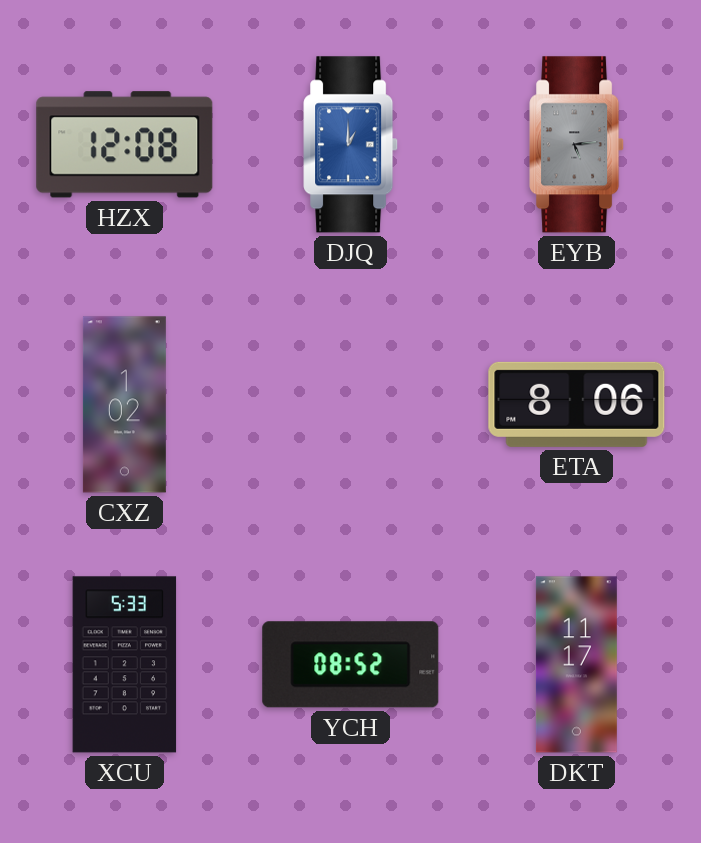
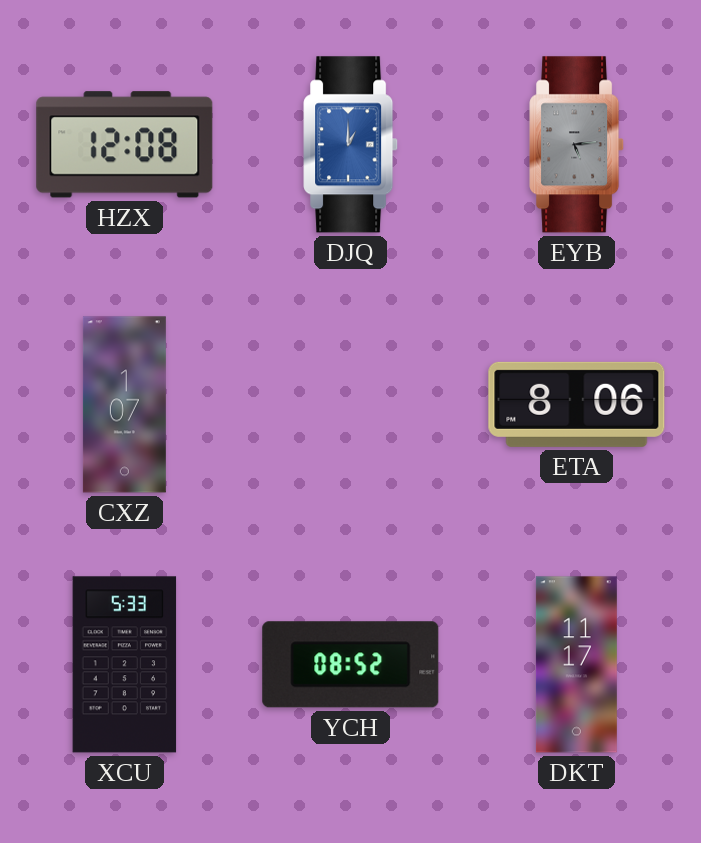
CXZ: 1:02 -> 1:07 (124, 405)
